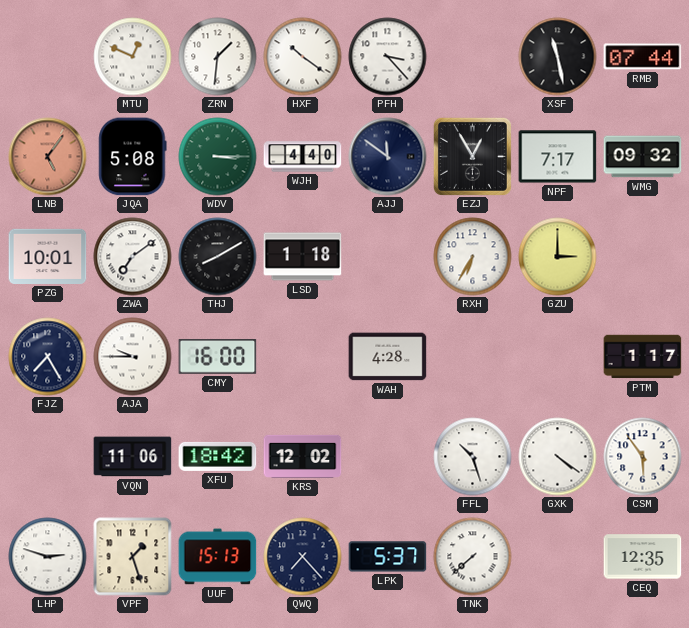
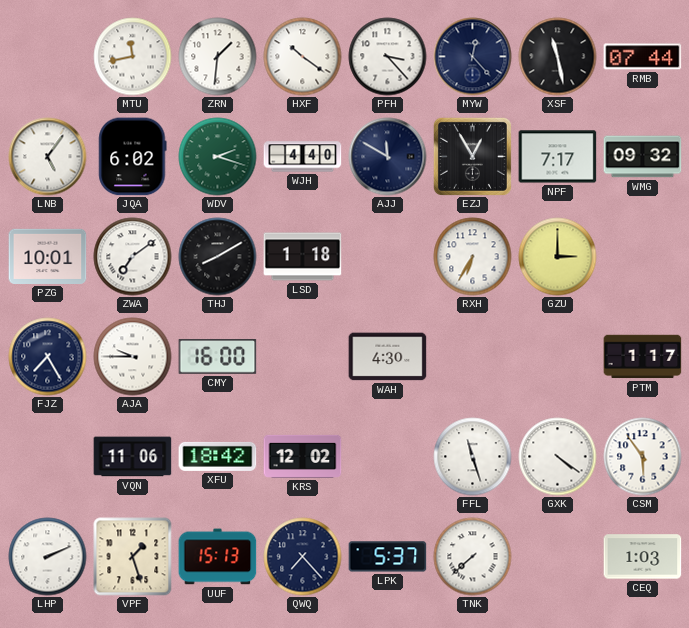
MTU: 12:49 -> 11:43 (133, 57)
MYW: none -> 12:23 (473, 57)
LNB dial: salmon -> white (48, 157)
JQA: 5:08 -> 6:02 (133, 157)
WDV: 3:15 -> 2:18 (218, 157)
AJJ: 11:51 -> 11:50 (388, 157)
WAH: 4:28 -> 4:30 (388, 357)
FFL: 10:27 -> 11:27 (473, 457)
LHP: 2:48 -> 2:11 (48, 557)
CEQ: 12:35 -> 1:03 (643, 557)
